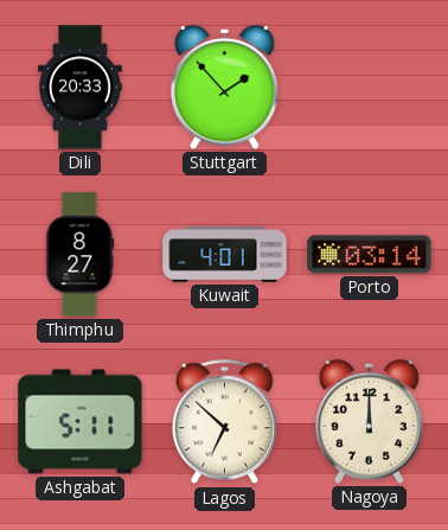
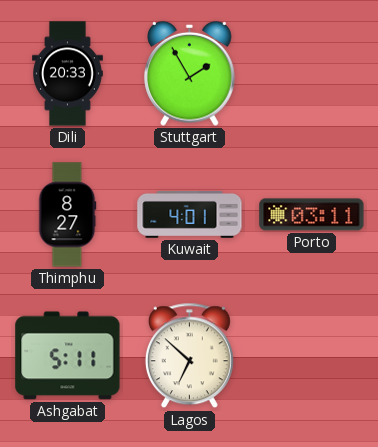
Stuttgart: 1:53 -> 1:55 (190, 73)
Porto: 03:14 -> 03:11 (312, 215)
Nagoya: 12:00 -> none (370, 421)
